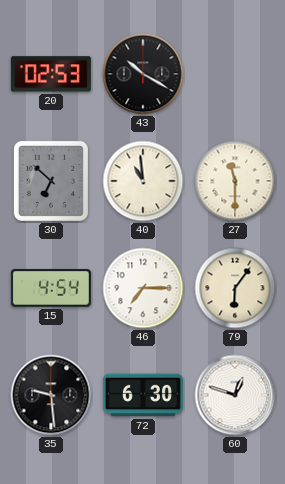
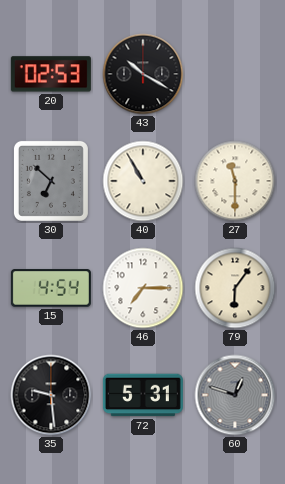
40: 10:59 -> 10:55 (143, 181)
72: 6:30 -> 5:31 (143, 395)
60 dial: white -> grey (235, 395)
